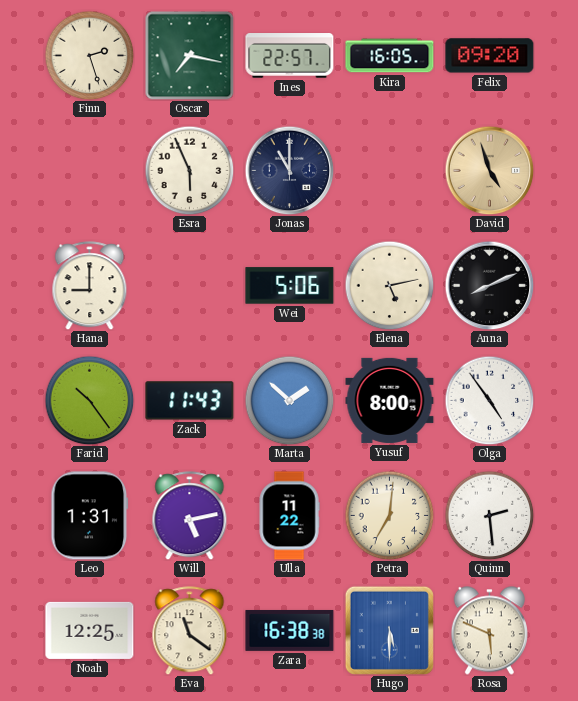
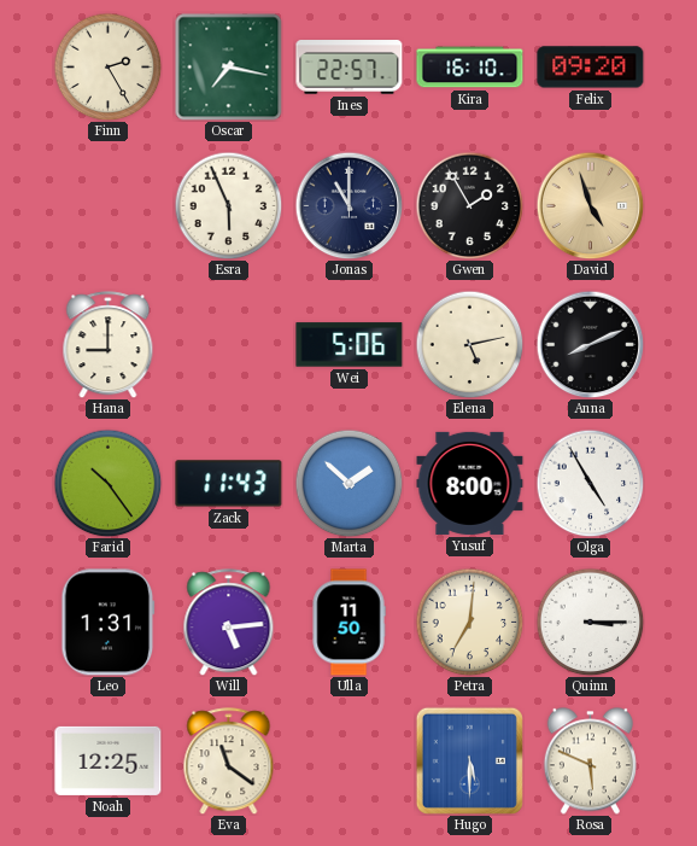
Finn: 2:27 -> 2:25 (107, 66)
Kira: 16:05 -> 16:10 (470, 68)
Gwen: none -> 1:55 (469, 205)
Olga: 4:54 -> 4:55 (590, 483)
Will: 5:13 -> 5:14 (229, 623)
Ulla: 11:22 -> 11:50 (348, 623)
Quinn: 2:29 -> 3:15 (590, 622)
Zara: 16:38 -> none (290, 630)
